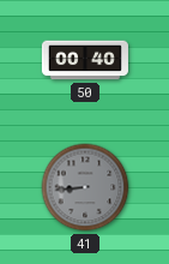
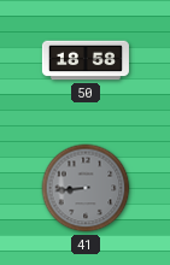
50: 00:40 -> 18:58 (86, 60)
